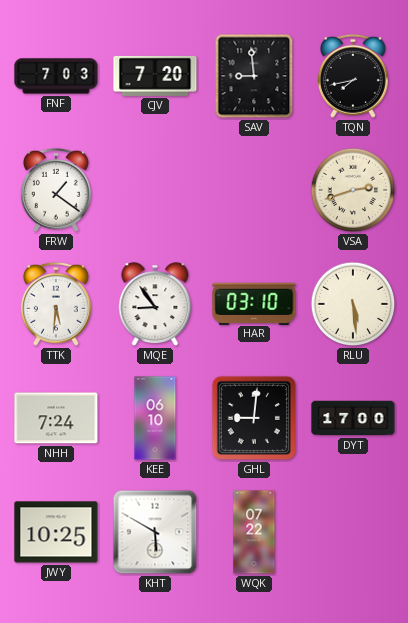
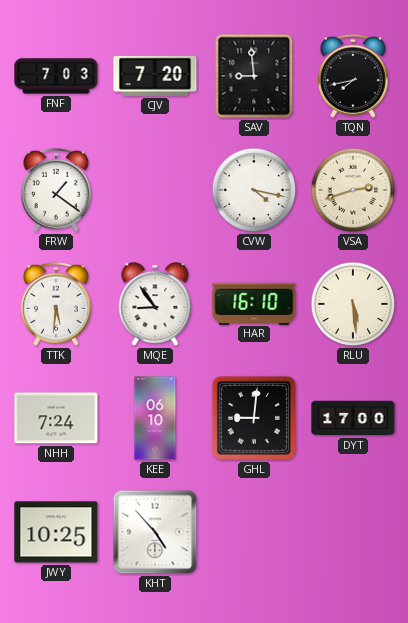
CVW: none -> 4:17 (254, 190)
HAR: 03:10 -> 16:10 (254, 303)
KHT: 5:50 -> 4:53 (155, 532)
WQK: 07:22 -> none (254, 532)
